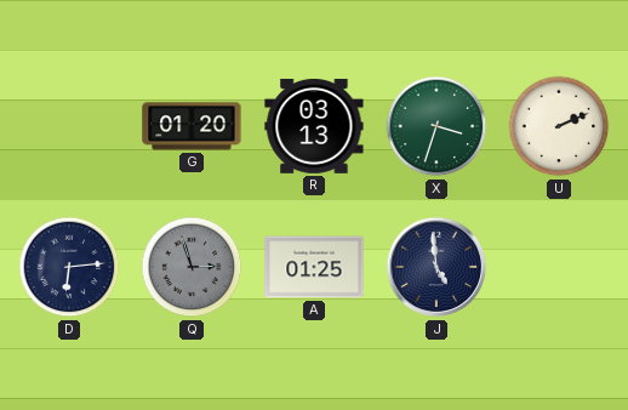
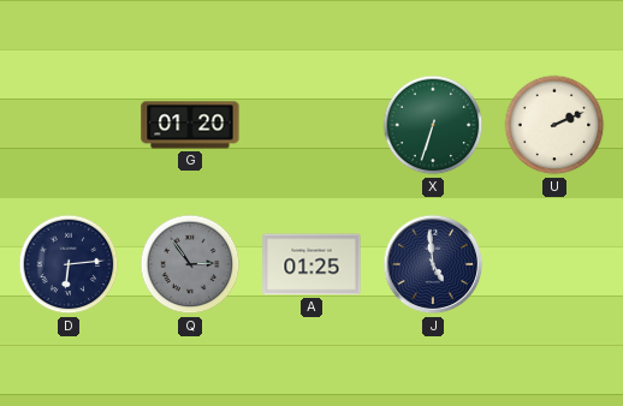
R: 03:13 -> none (314, 126)
X: 3:33 -> 6:33 (433, 125)
Q: 2:57 -> 2:54 (190, 264)
